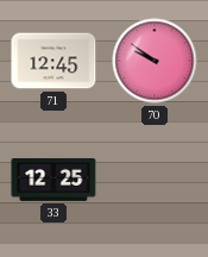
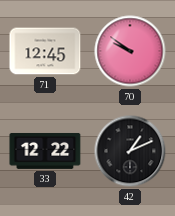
33: 12:25 -> 12:22 (45, 151)
42: none -> 1:11 (130, 151)
